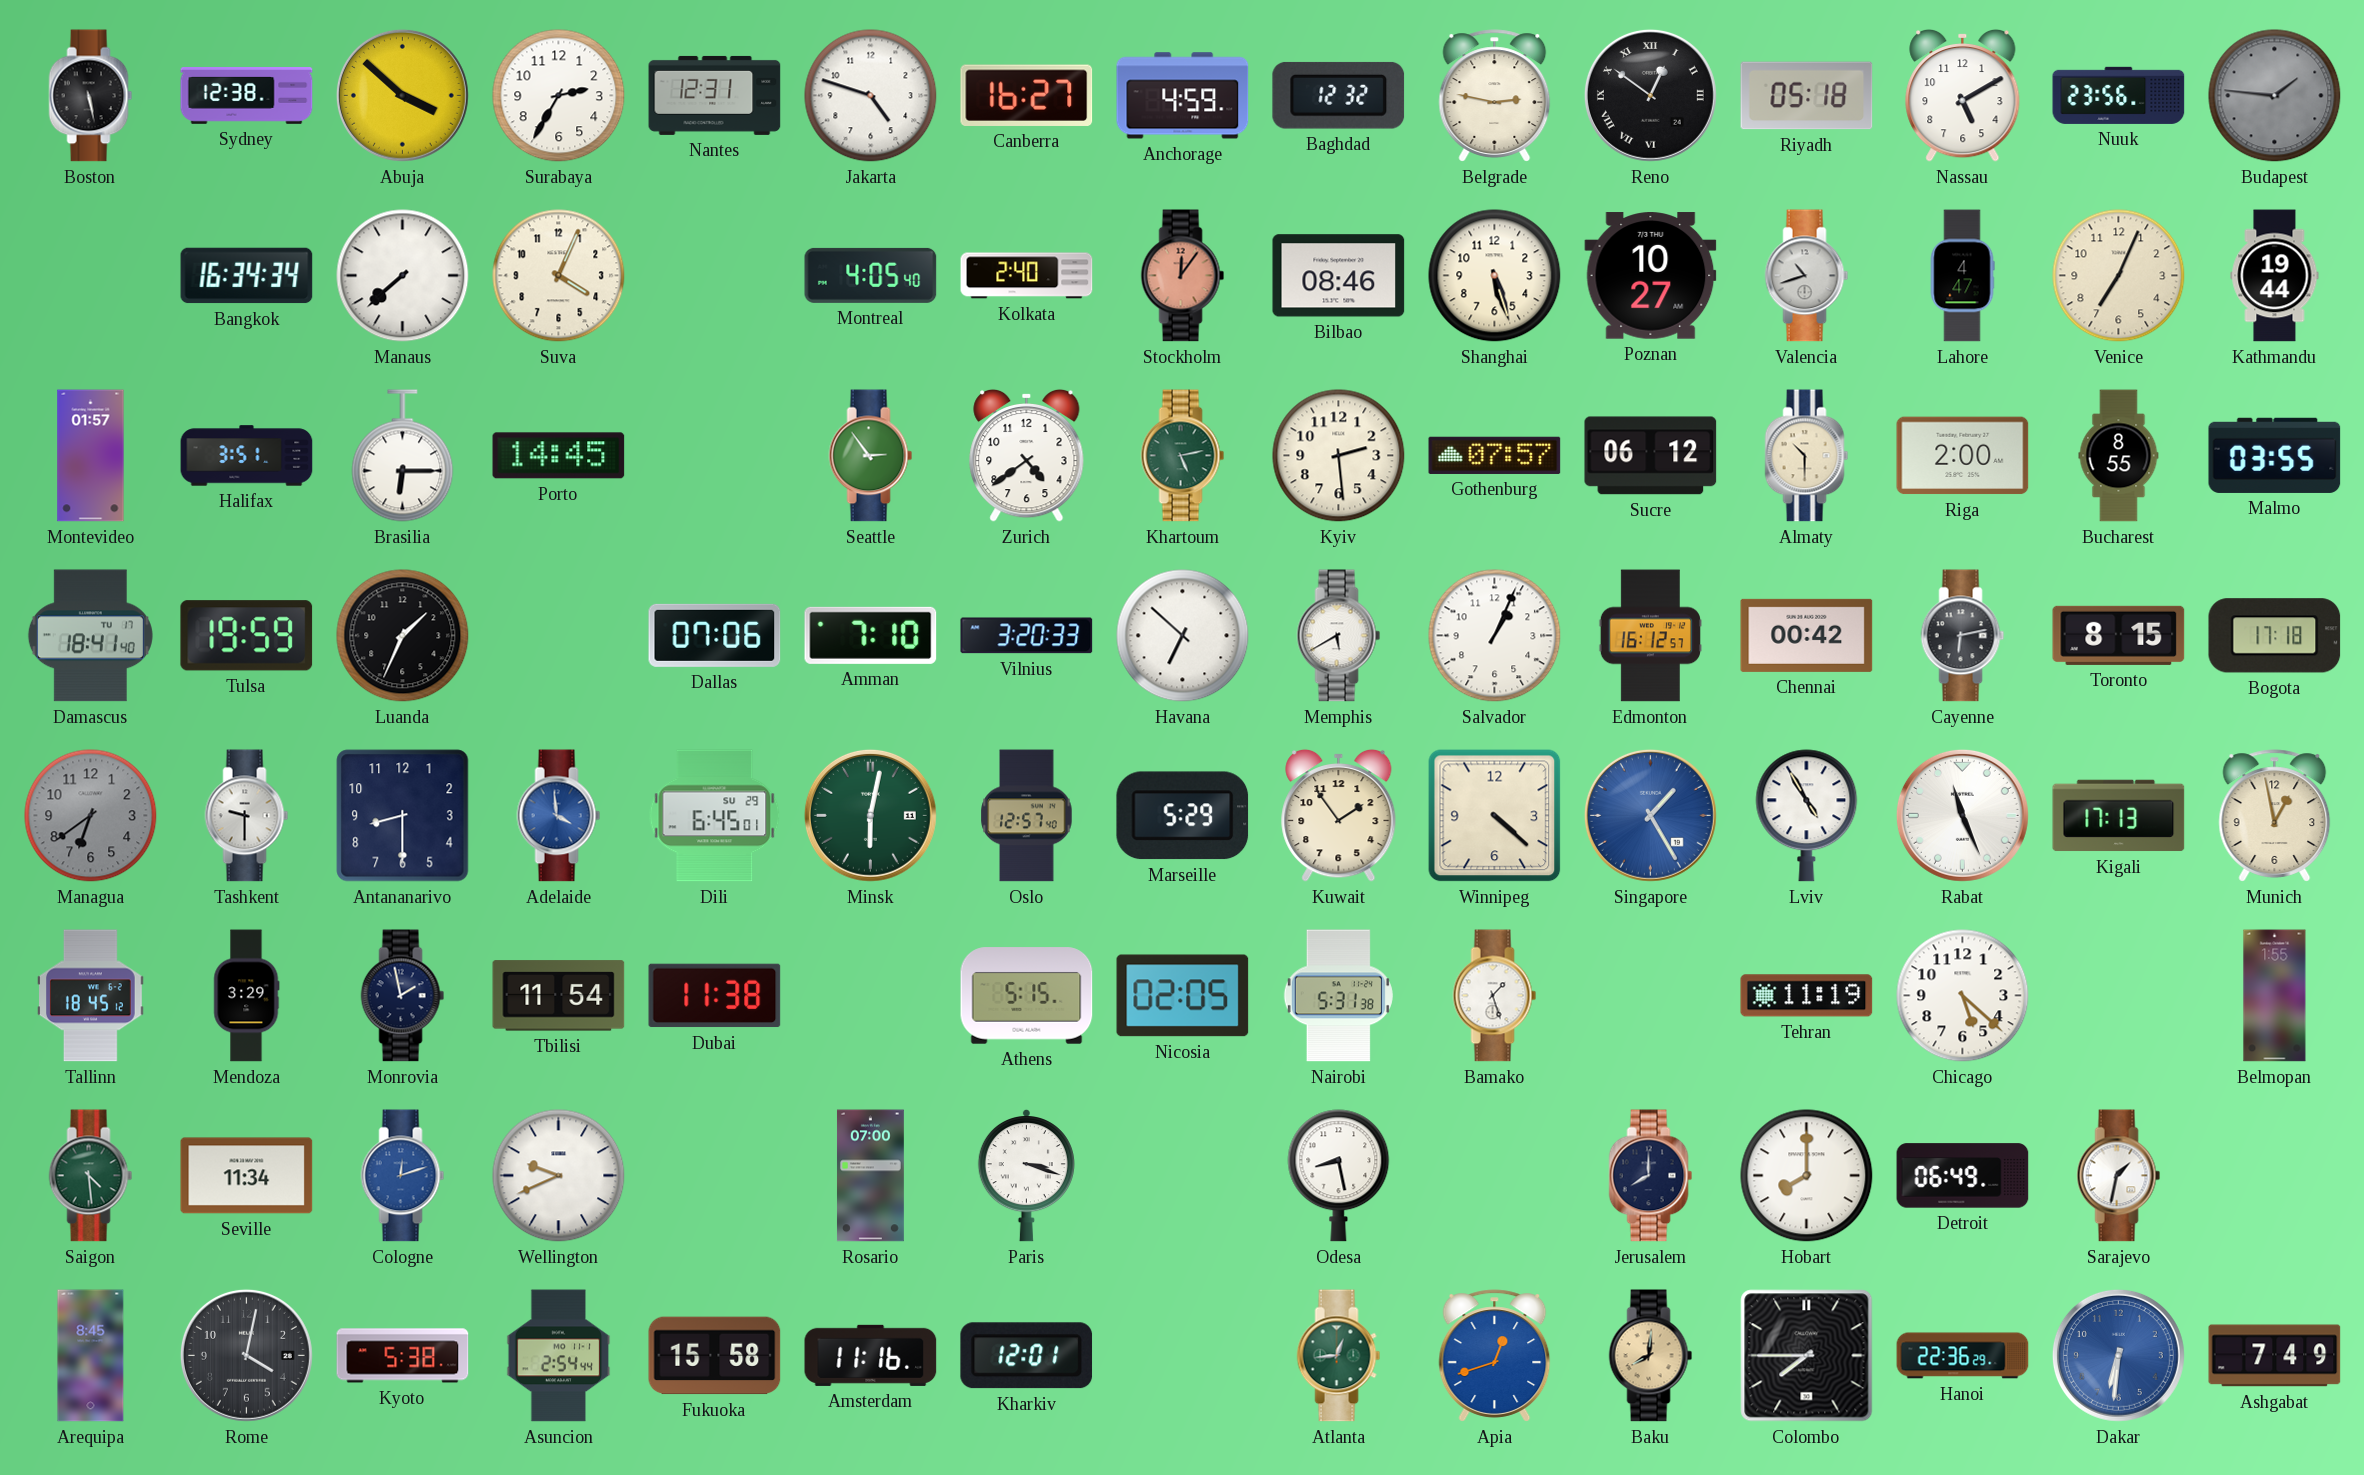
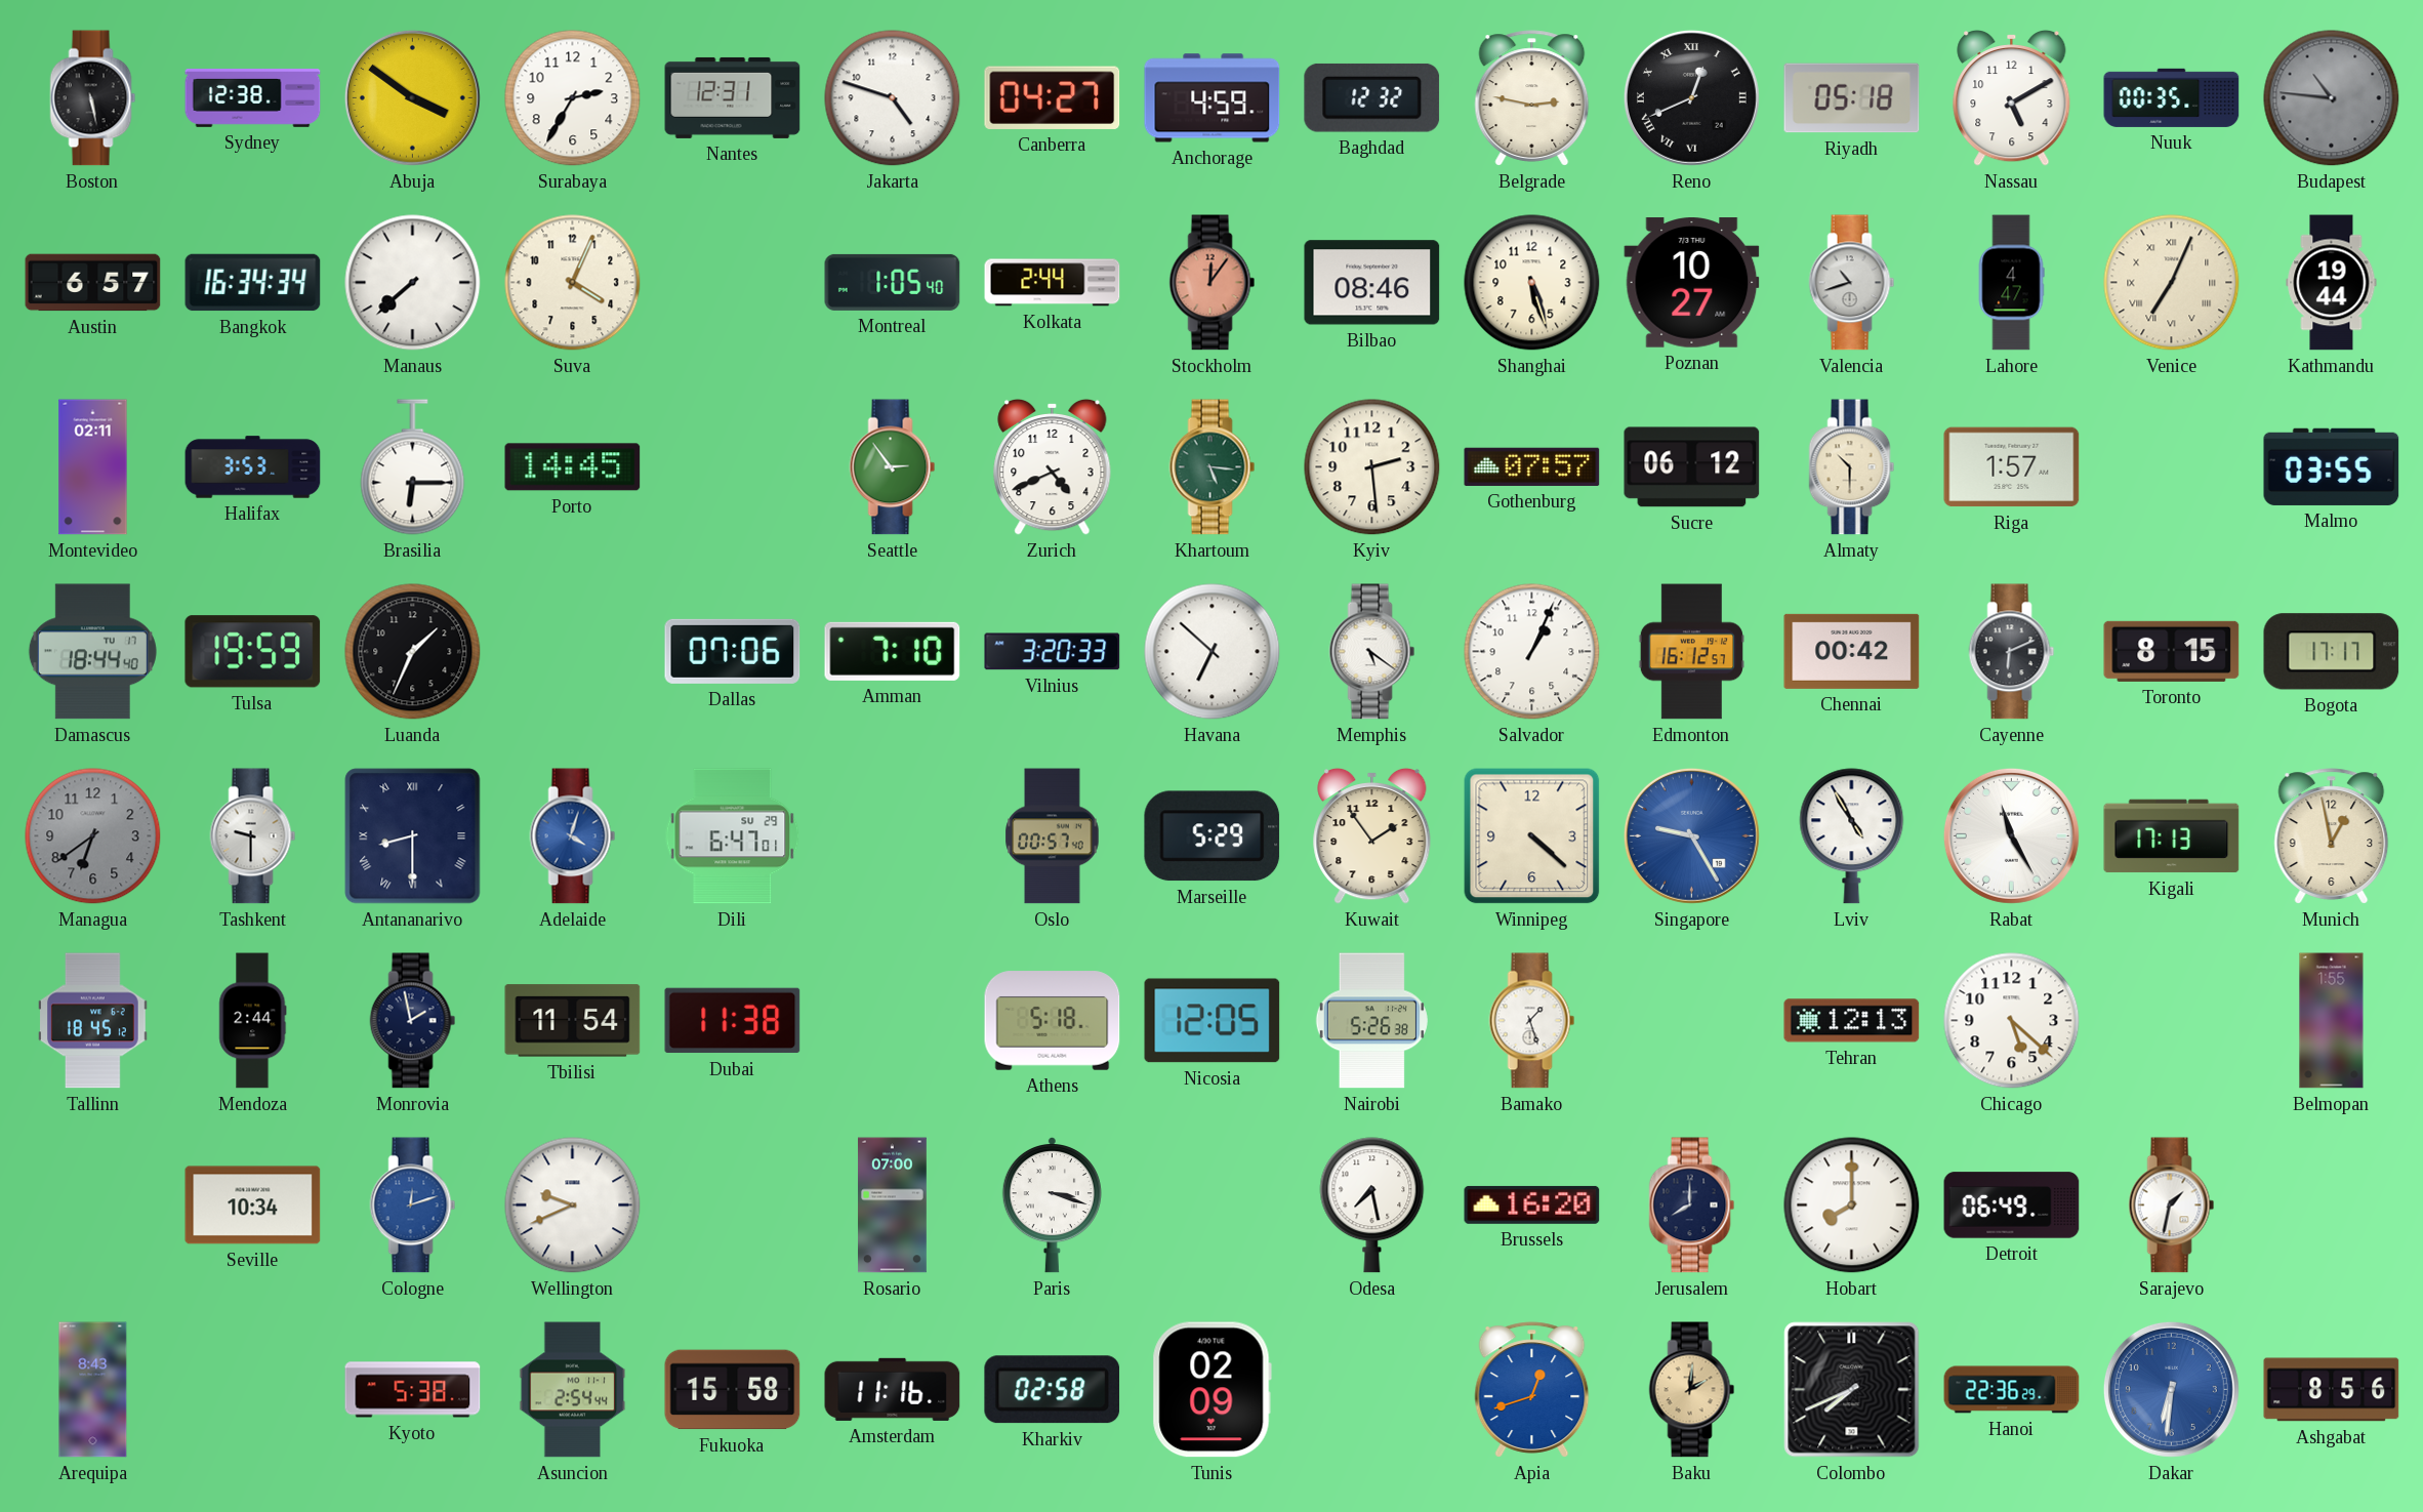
Abuja: 3:52 -> 3:51 (412, 97)
Canberra: 16:27 -> 04:27 (1053, 97)
Reno: 12:51 -> 12:41 (1691, 97)
Nuuk: 23:56 -> 00:35 (2172, 97)
Budapest: 1:46 -> 10:46 (2332, 98)
Austin: none -> 6:57 (93, 283)
Montreal: 4:05 -> 1:05 (893, 282)
Kolkata: 2:40 -> 2:44 (1053, 283)
Venice numerals: Arabic -> Roman (2172, 283)
Montevideo: 01:57 -> 02:11 (93, 467)
Halifax: 3:51 -> 3:53 (253, 467)
Zurich: 4:39 -> 4:41 (1053, 466)
Khartoum: 5:13 -> 5:16 (1213, 467)
Riga: 2:00 -> 1:57 (2012, 467)
Bucharest: 8:55 -> none (2119, 456)
Damascus: 18:41 -> 18:44 (92, 652)
Memphis: 5:40 -> 5:21 (1372, 652)
Cayenne: 6:13 -> 6:11 (2012, 652)
Bogota: 17:18 -> 17:17 (2332, 652)
Antananarivo numerals: Arabic -> Roman (413, 836)
Adelaide: 3:59 -> 4:03 (573, 836)
Dili: 6:45 -> 6:47 (733, 836)
Minsk: 6:02 -> none (870, 815)
Oslo: 12:57 -> 00:57 (1053, 836)
Singapore: 1:25 -> 9:25 (1691, 835)
Rabat: 11:26 -> 11:25 (2011, 835)
Mendoza: 3:29 -> 2:44 (253, 1021)
Athens: 5:15 -> 5:18 (1053, 1021)
Nicosia: 02:05 -> 12:05 (1213, 1021)
Nairobi: 5:31 -> 5:26 (1371, 1021)
Tehran: 11:19 -> 12:13 (1852, 1021)
Saigon: 4:29 -> none (91, 1176)
Seville: 11:34 -> 10:34 (253, 1205)
Odesa: 8:28 -> 7:28 (1372, 1205)
Brussels: none -> 16:20 (1532, 1204)
Arequipa: 8:45 -> 8:43 (93, 1390)
Rome: 4:02 -> none (246, 1355)
Kharkiv: 12:01 -> 02:58 (1053, 1390)
Tunis: none -> 02:09 (1211, 1390)
Atlanta: 12:44 -> none (1339, 1356)
Baku: 8:01 -> 2:01 (1692, 1390)
Colombo: 7:45 -> 7:41 (1852, 1390)
Ashgabat: 7:49 -> 8:56 (2332, 1390)
